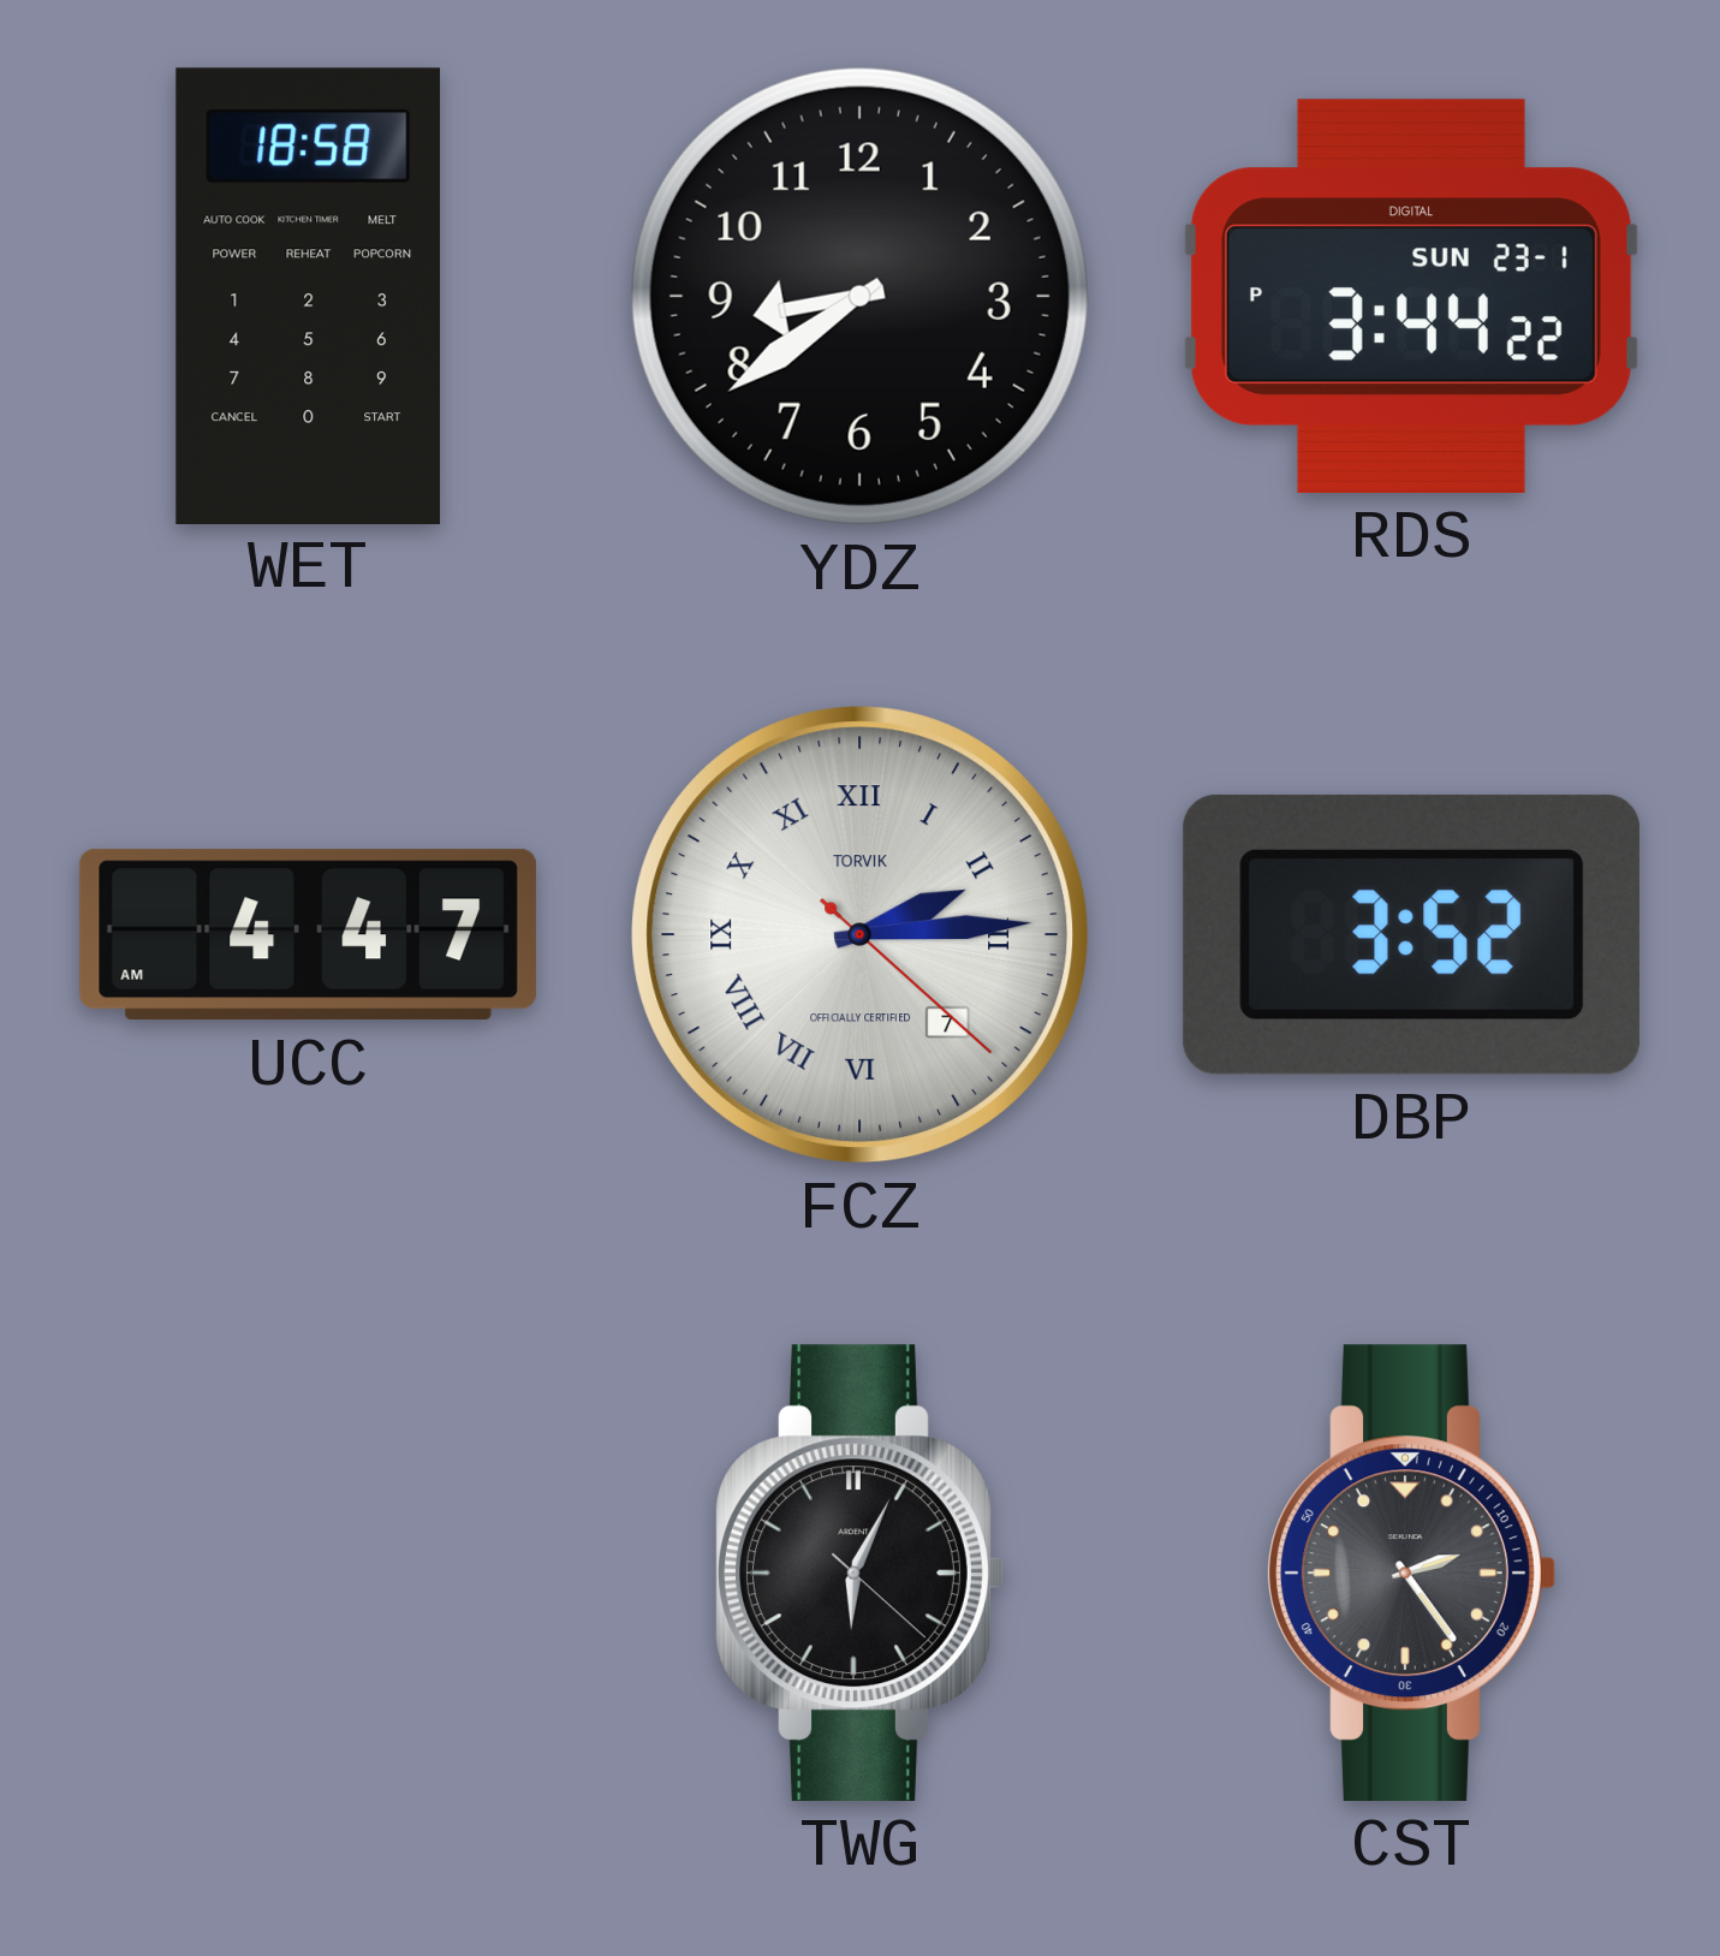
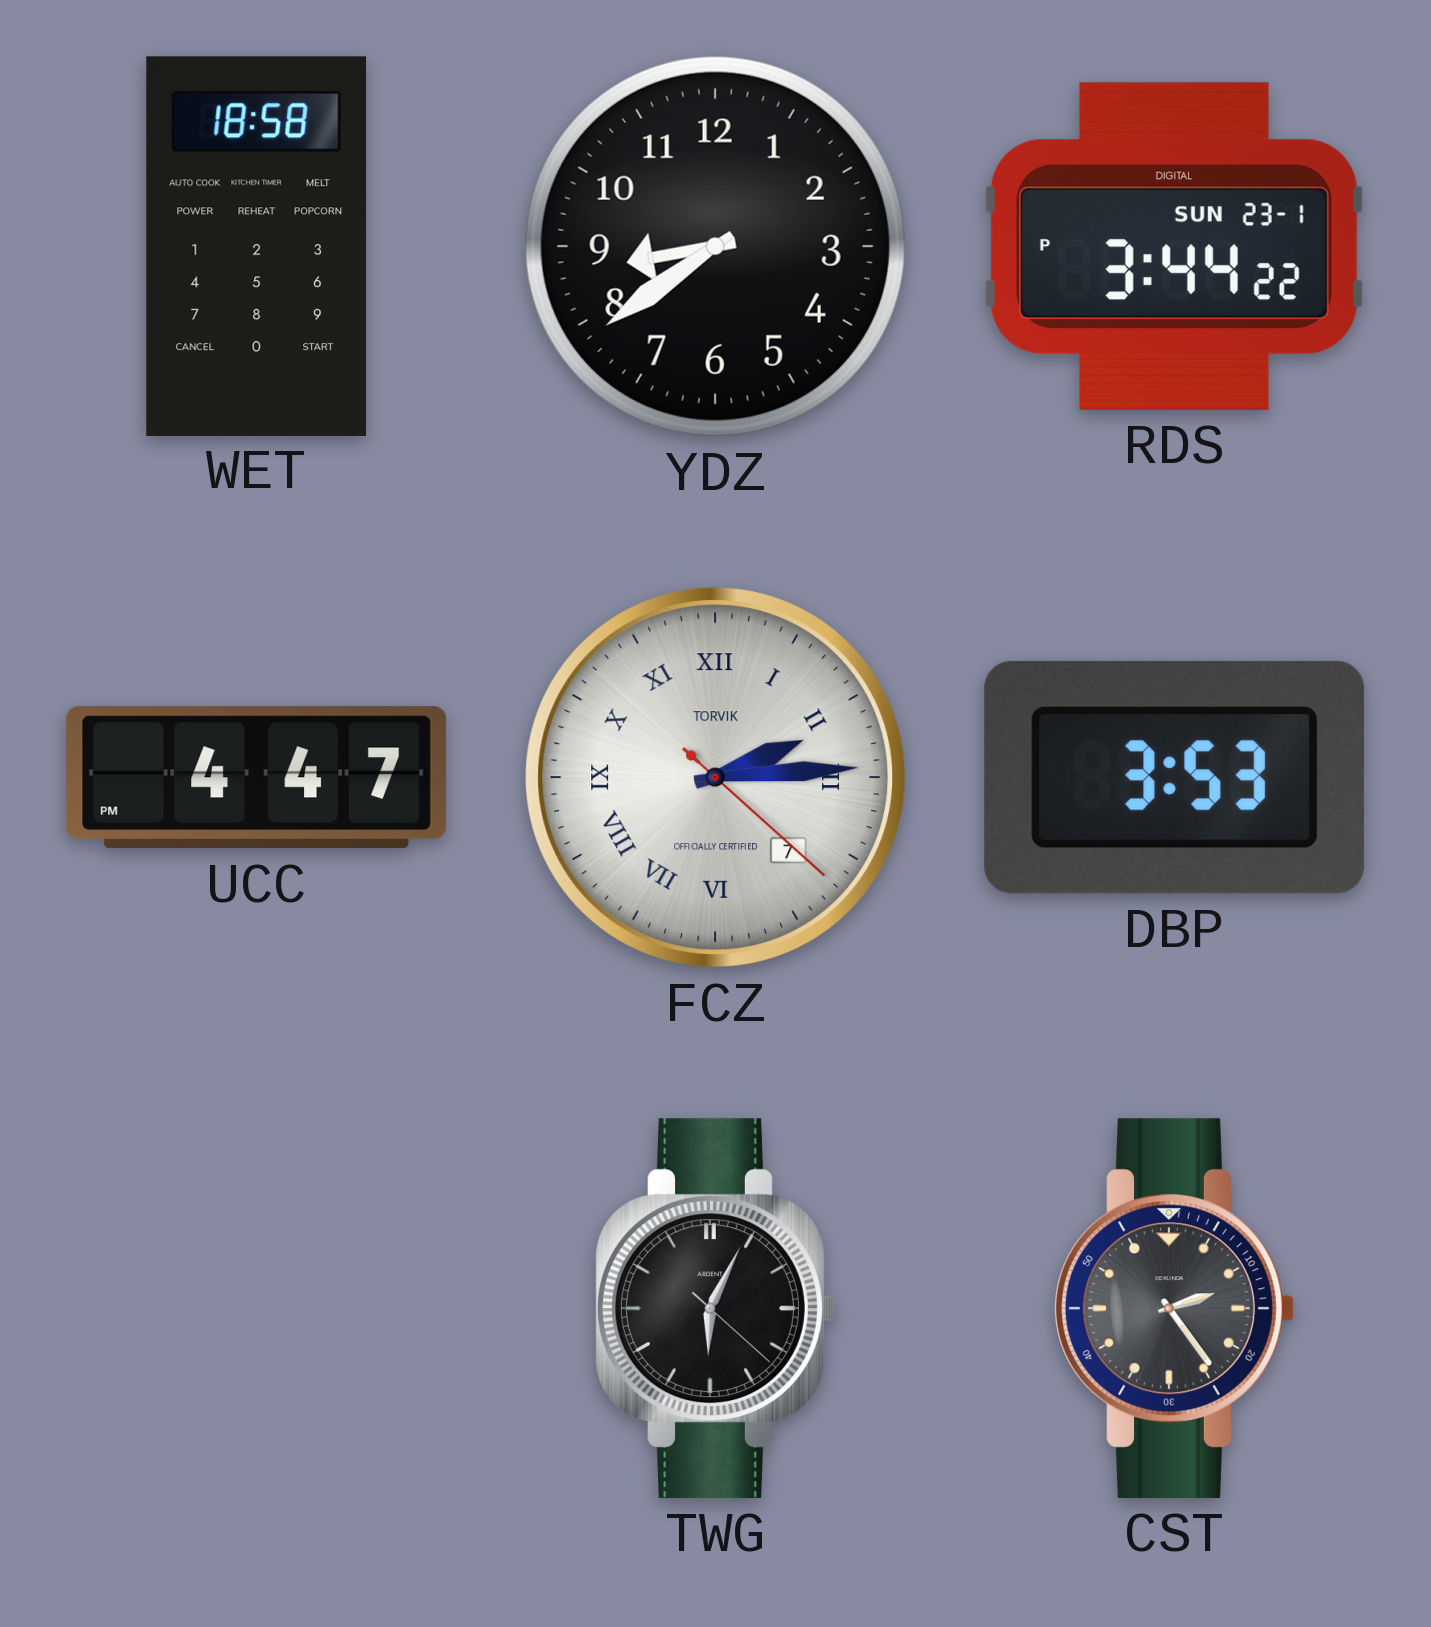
UCC: 4:47 AM -> 4:47 PM (256, 778)
DBP: 3:52 -> 3:53 (1174, 777)
